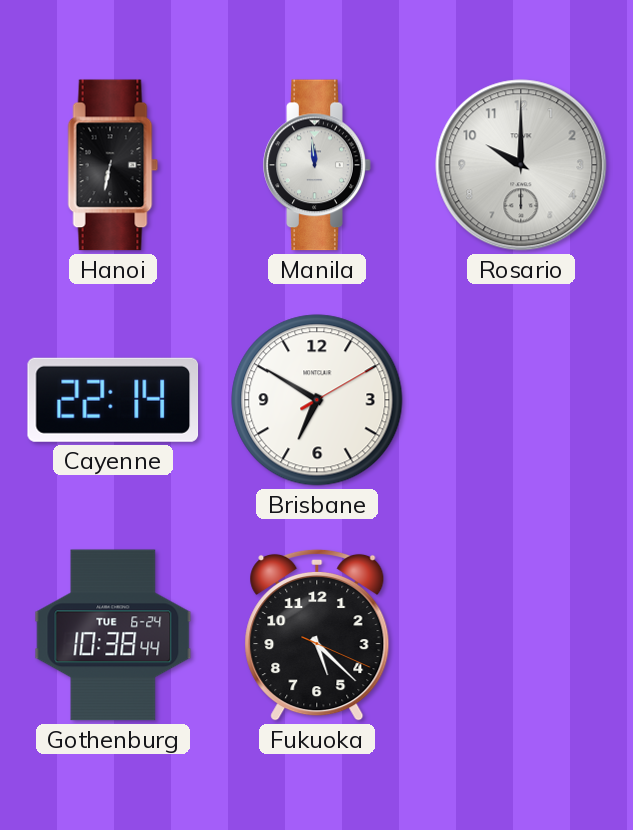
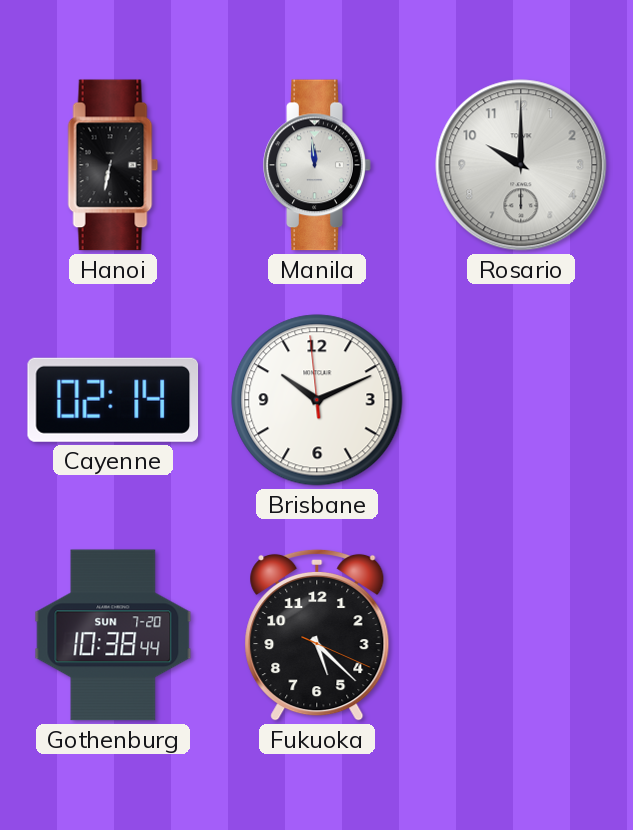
Cayenne: 22:14 -> 02:14 (113, 400)
Brisbane: 6:50 -> 10:10 (317, 400)
Gothenburg date: TUE 6-24 -> SUN 7-20 (113, 635)
